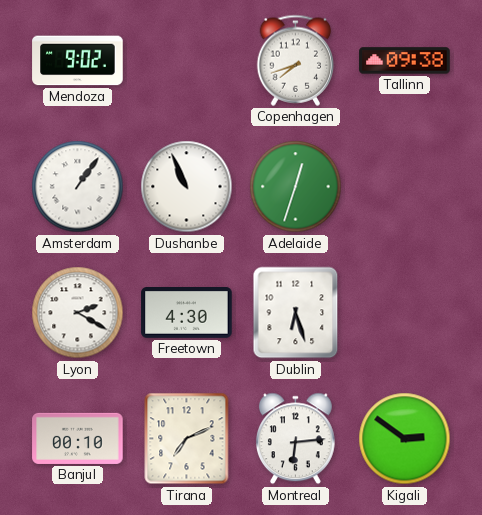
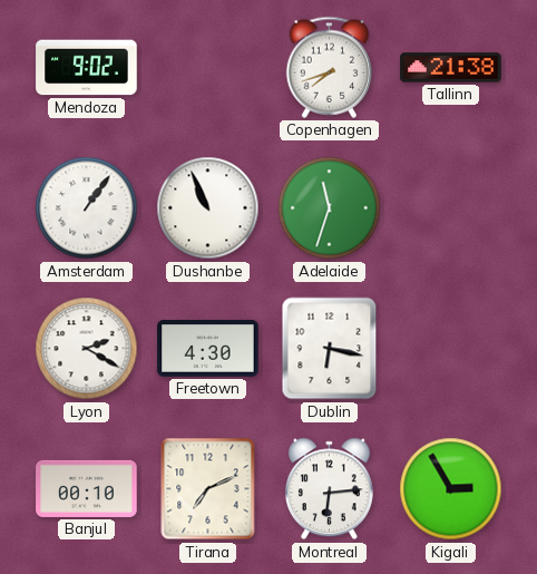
Tallinn: 09:38 -> 21:38 (451, 68)
Adelaide: 12:33 -> 11:33 (330, 208)
Dublin: 6:27 -> 6:17 (330, 349)
Kigali: 2:51 -> 2:55 (451, 489)
